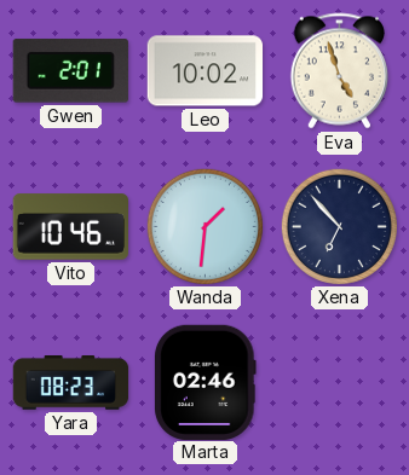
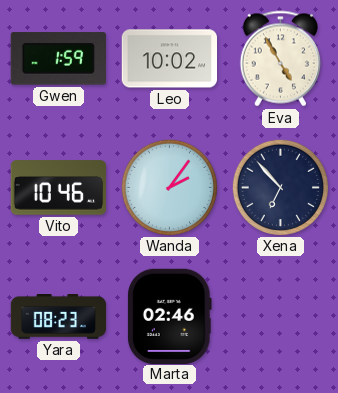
Gwen: 2:01 -> 1:59 (58, 59)
Eva: 4:57 -> 4:55 (280, 59)
Wanda: 1:31 -> 2:06 (169, 187)
